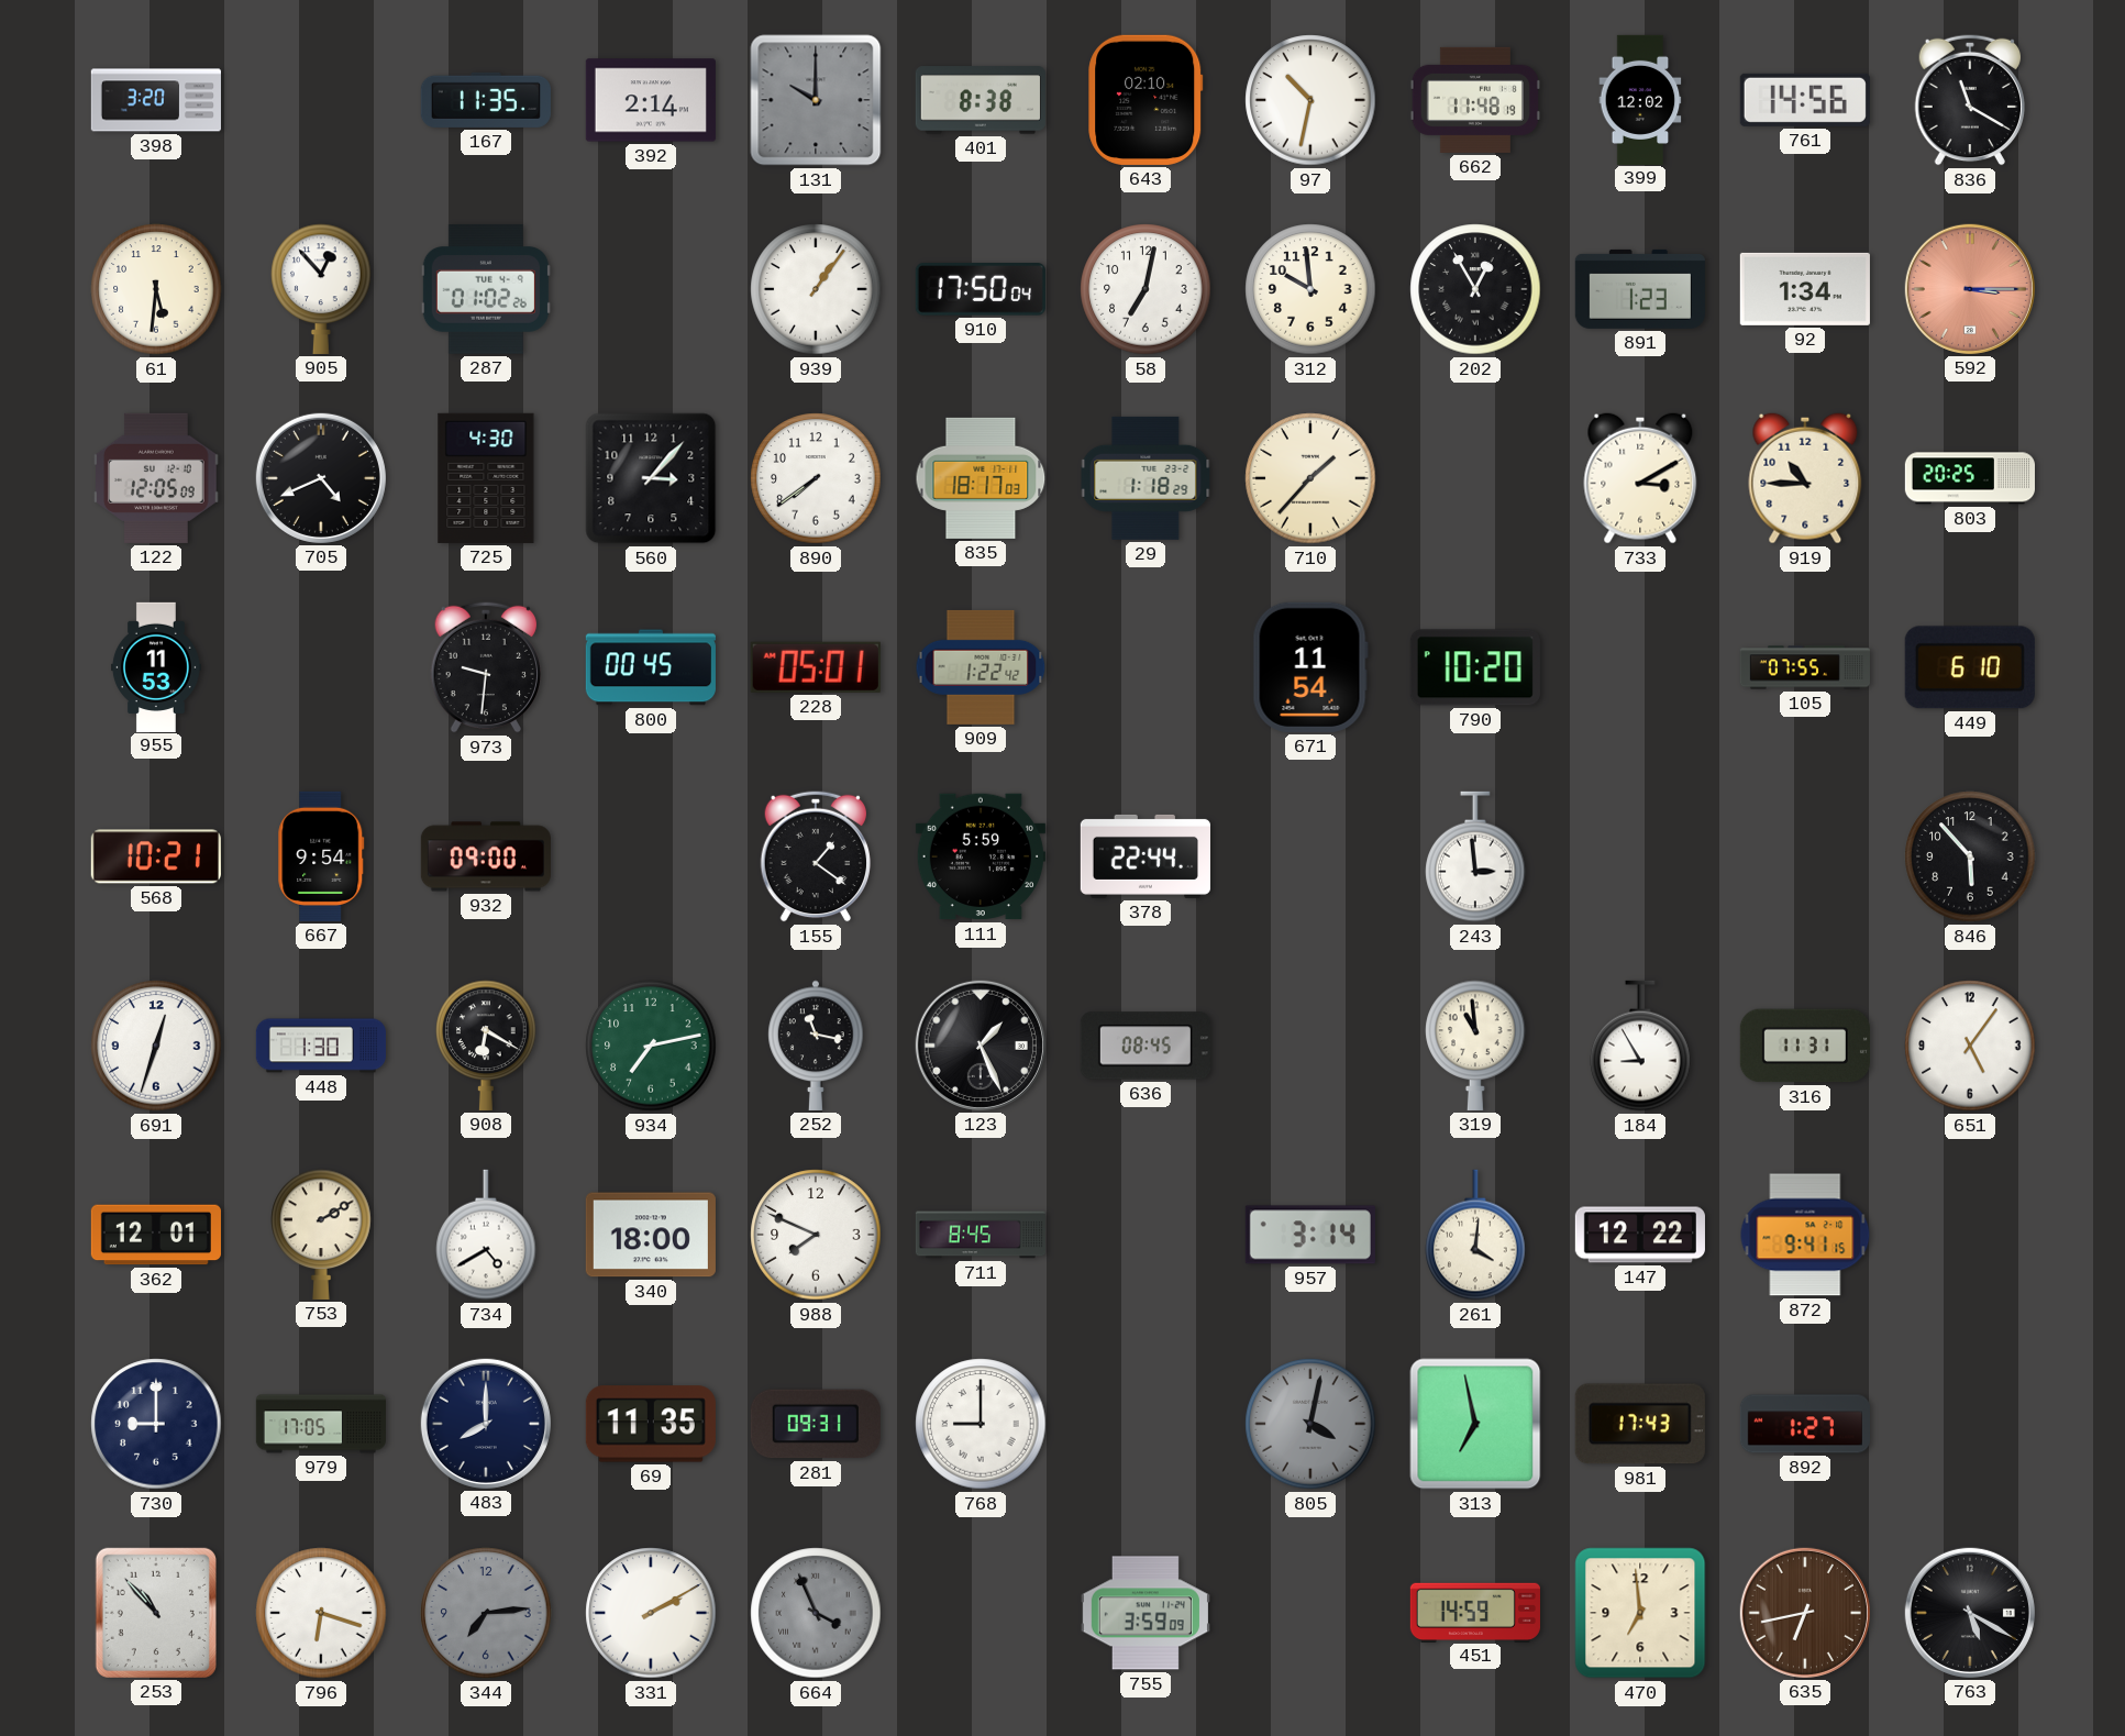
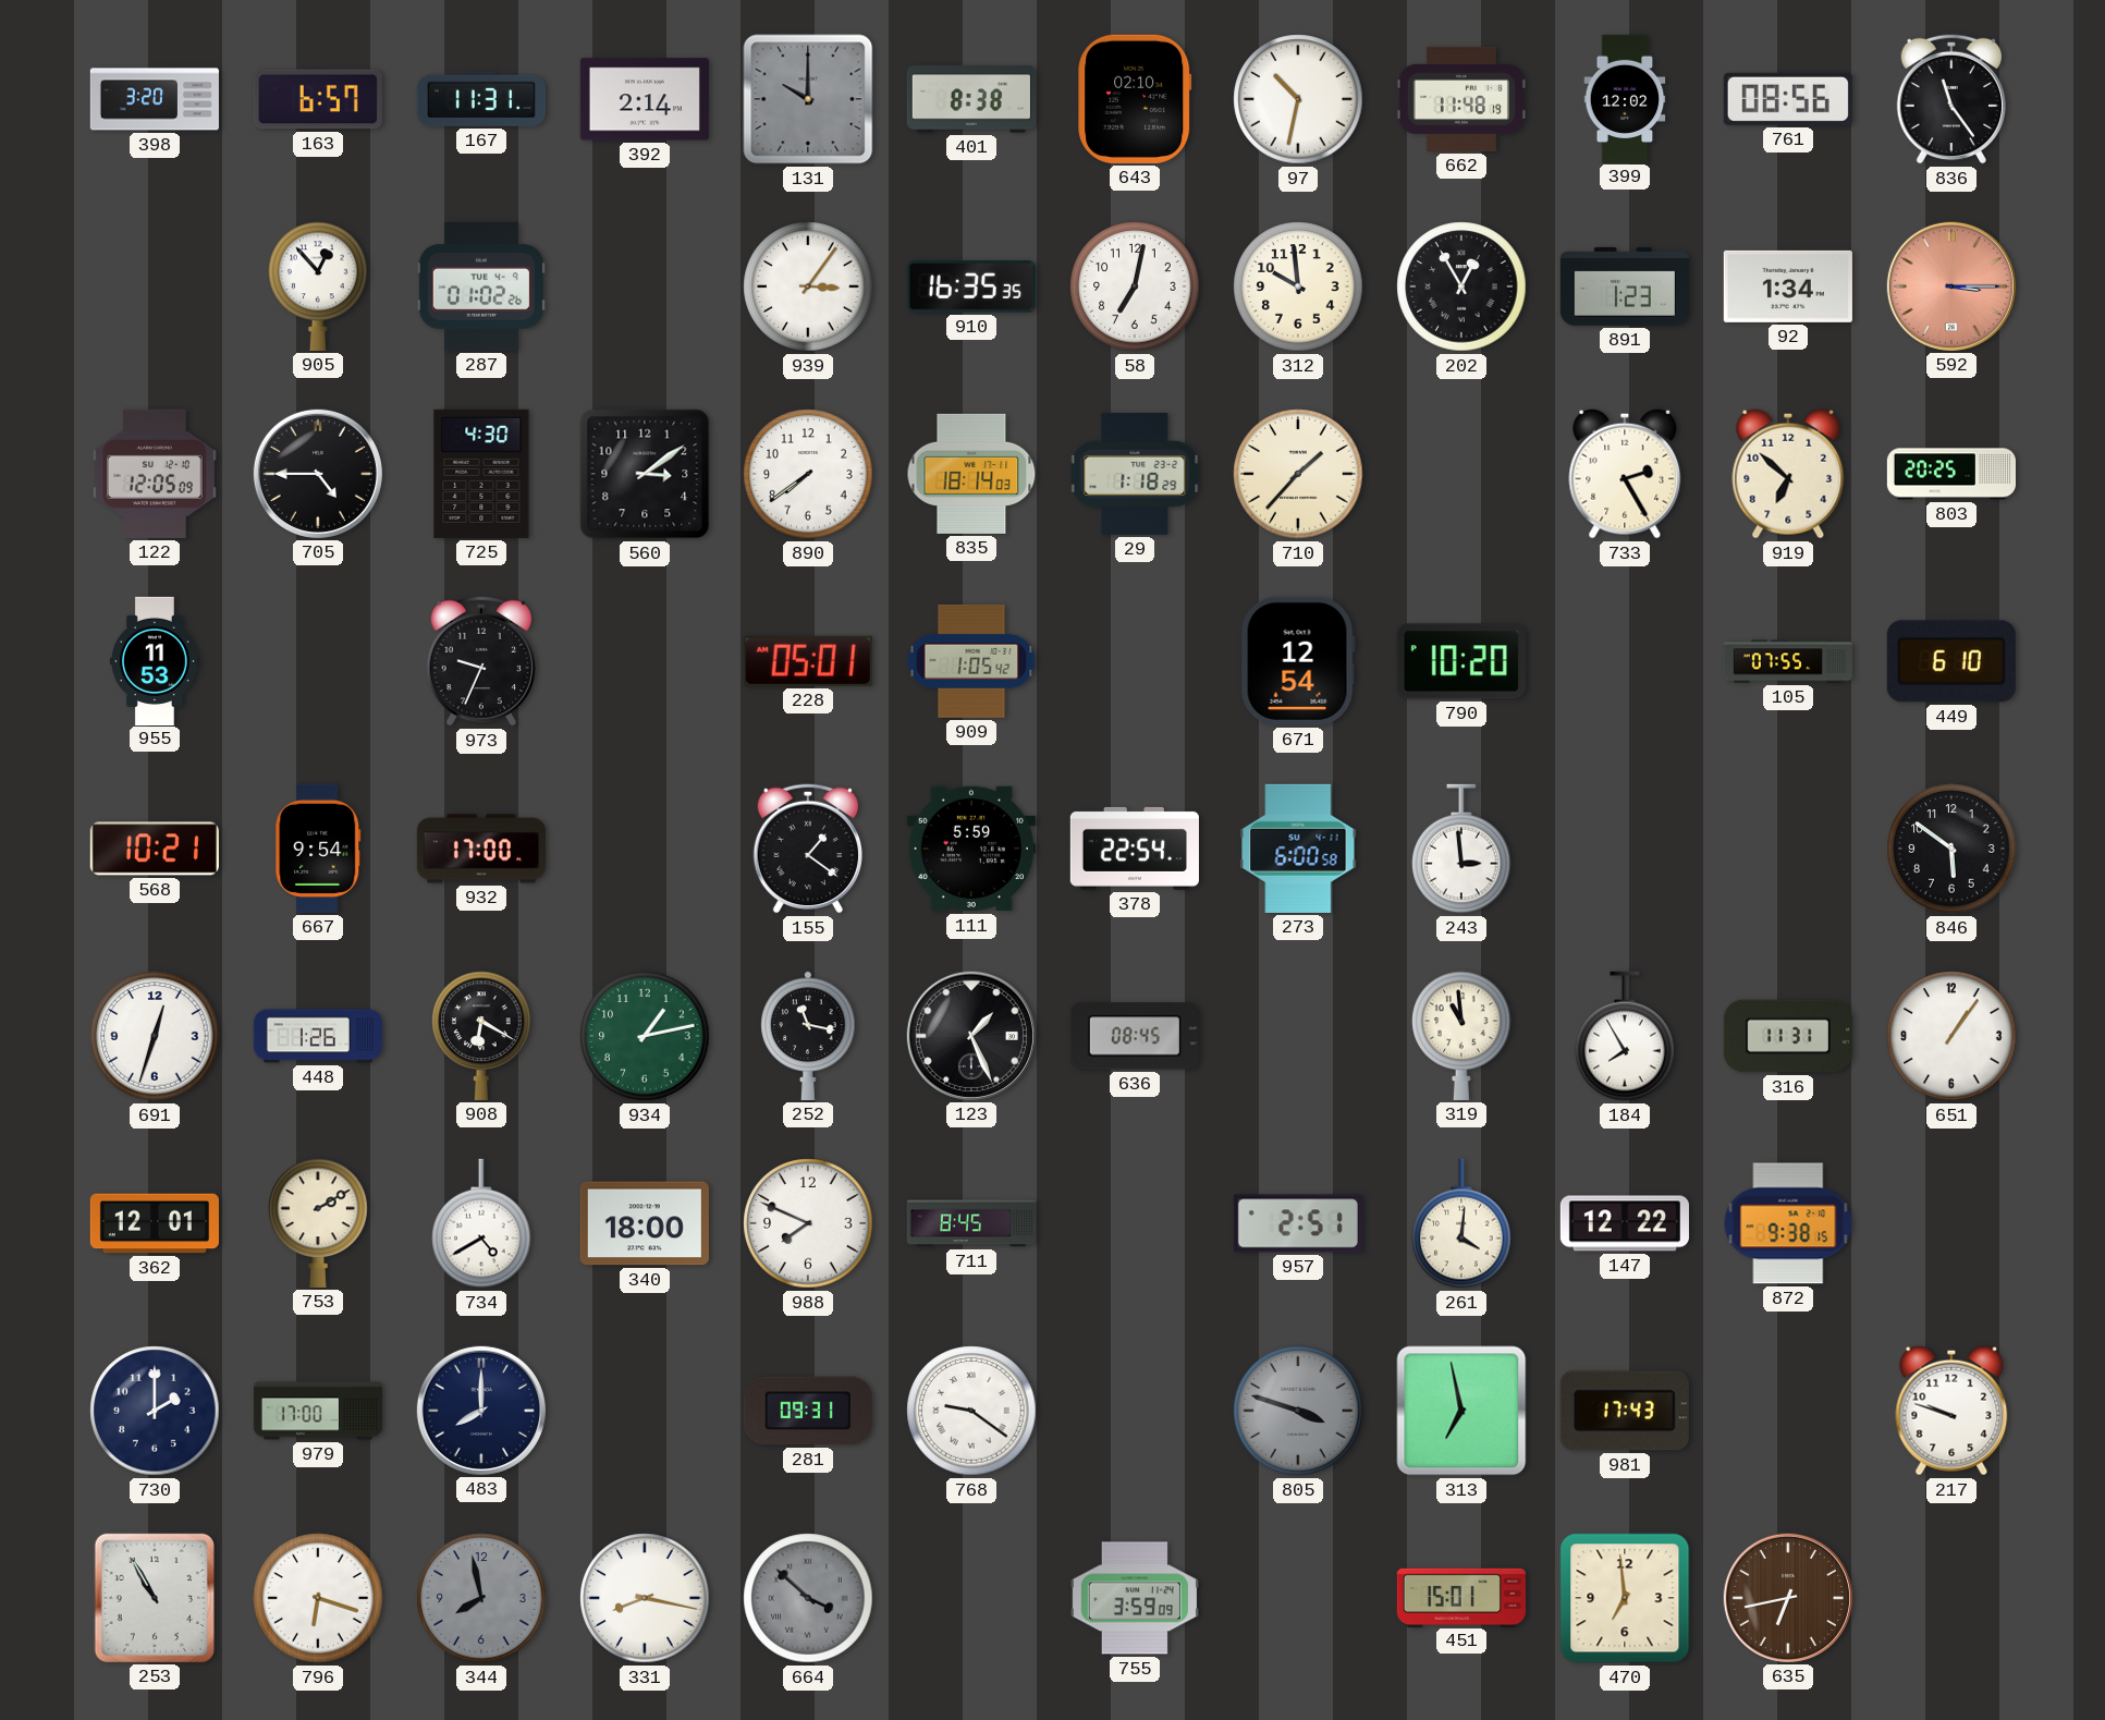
163: none -> 6:57 (318, 99)
167: 11:35 -> 11:31 (481, 99)
761: 14:56 -> 08:56 (1788, 99)
836: 11:20 -> 11:24 (1951, 99)
61: 5:31 -> none (156, 289)
939: 1:06 -> 3:06 (808, 286)
910: 17:50 -> 16:35 (971, 286)
705: 4:41 -> 4:45 (318, 474)
560: 3:07 -> 3:09 (645, 474)
835: 18:17 -> 18:14 (971, 474)
733: 3:10 -> 2:25 (1625, 474)
919: 10:45 -> 6:52 (1788, 474)
973: 9:31 -> 9:34 (481, 661)
800: 00:45 -> none (651, 667)
909: 1:22 -> 1:05 (971, 661)
671: 11:54 -> 12:54 (1298, 661)
932: 09:00 -> 17:00 (481, 849)
378: 22:44 -> 22:54 (1135, 849)
273: none -> 6:00 (1298, 849)
846: 5:53 -> 5:51 (1951, 849)
448: 1:30 -> 1:26 (318, 1036)
934: 7:13 -> 1:13 (645, 1036)
184: 8:55 -> 7:55 (1625, 1036)
651: 5:06 -> 1:06 (1951, 1036)
957: 3:14 -> 2:51 (1298, 1223)
872: 9:41 -> 9:38 (1788, 1223)
730: 9:00 -> 2:00 (155, 1411)
979: 17:05 -> 17:00 (317, 1411)
69: 11:35 -> none (651, 1424)
768: 9:00 -> 9:21 (971, 1411)
805: 4:02 -> 3:48 (1298, 1411)
892: 1:27 -> none (1805, 1424)
217: none -> 9:48 (1951, 1411)
253: 10:53 -> 10:55 (155, 1598)
344: 7:14 -> 7:58 (481, 1598)
331: 2:10 -> 8:17 (645, 1598)
664: 3:56 -> 3:52 (808, 1598)
451: 14:59 -> 15:01 (1461, 1597)
763: 5:20 -> none (1970, 1613)
